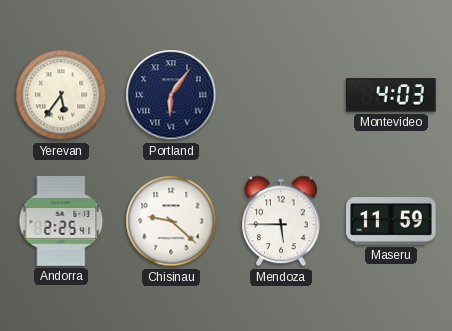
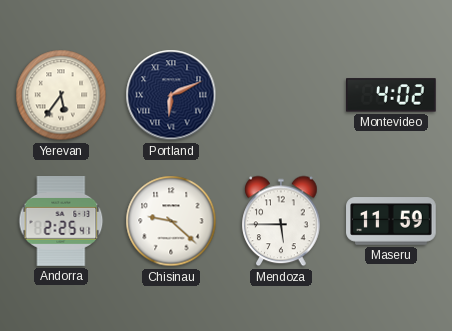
Portland: 6:06 -> 6:11 (171, 95)
Montevideo: 4:03 -> 4:02 (392, 95)
